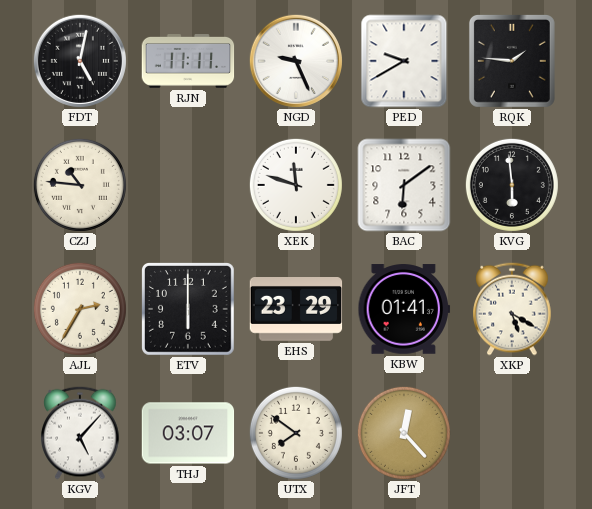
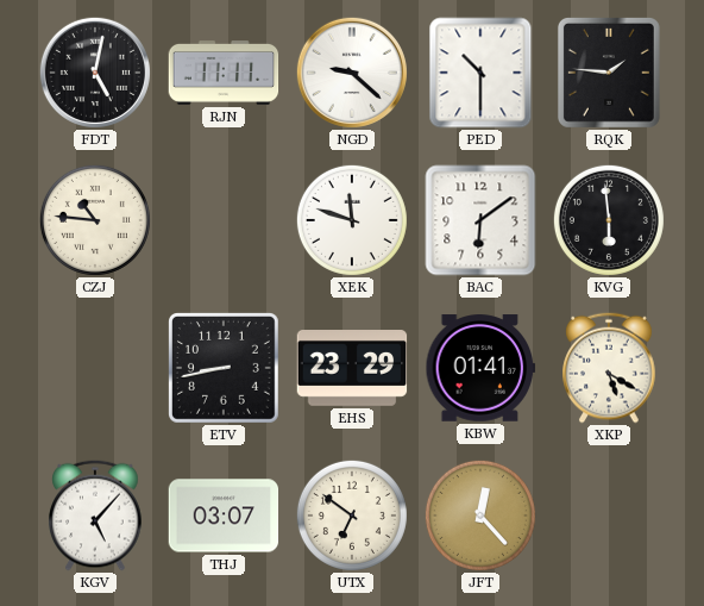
NGD: 9:26 -> 9:22 (352, 73)
PED: 9:40 -> 10:30 (480, 73)
AJL: 2:35 -> none (80, 309)
ETV: 6:00 -> 8:43 (225, 369)
UTX: 7:51 -> 6:51 (352, 516)
